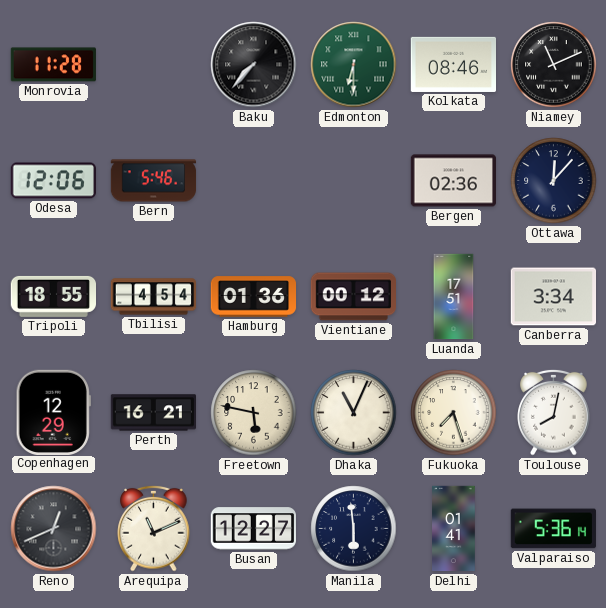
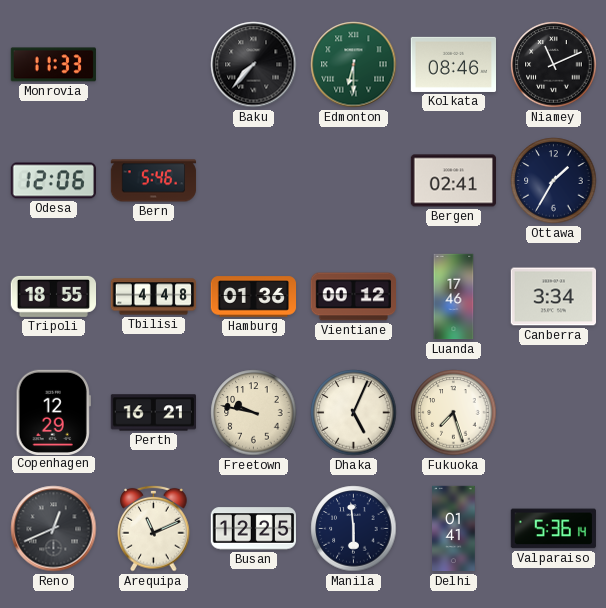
Monrovia: 11:28 -> 11:33 (53, 65)
Bergen: 02:36 -> 02:41 (453, 181)
Ottawa: 12:07 -> 1:35 (554, 181)
Tbilisi: 4:54 -> 4:48 (154, 297)
Luanda: 17:51 -> 17:46 (454, 297)
Freetown: 5:47 -> 9:47 (254, 413)
Dhaka: 11:04 -> 5:04 (354, 413)
Toulouse: 8:02 -> none (554, 412)
Busan: 12:27 -> 12:25 (253, 529)
